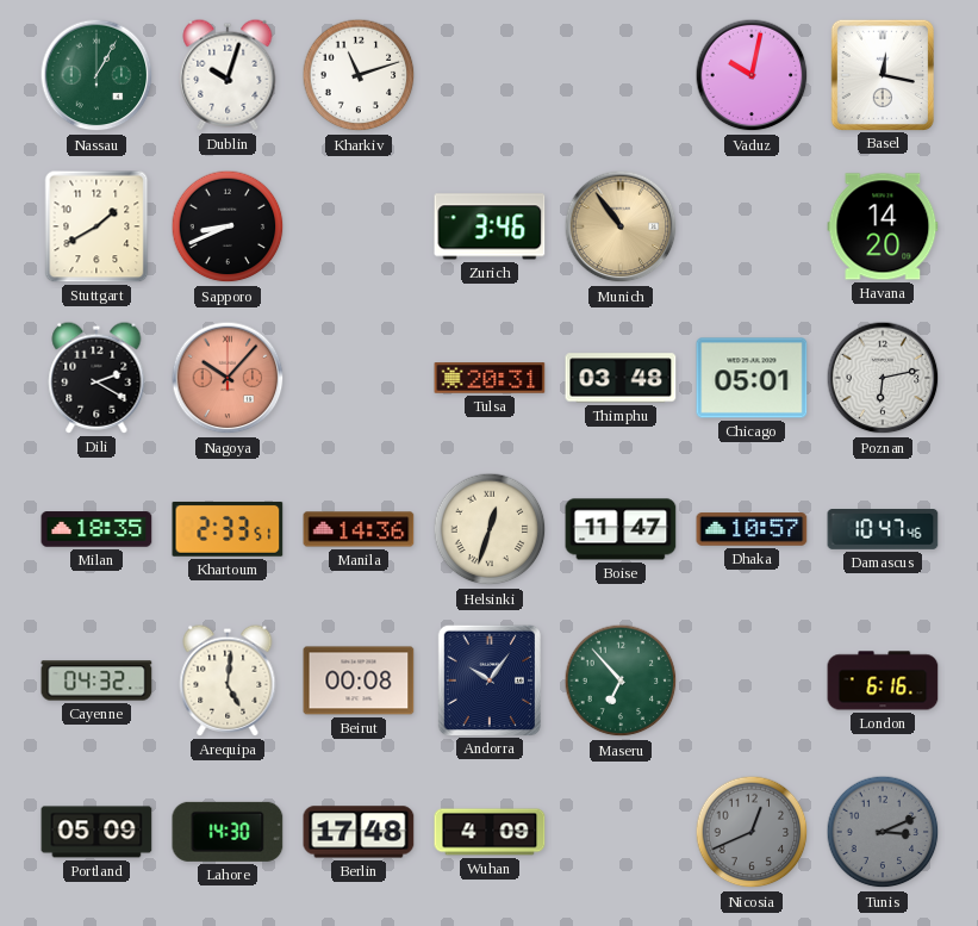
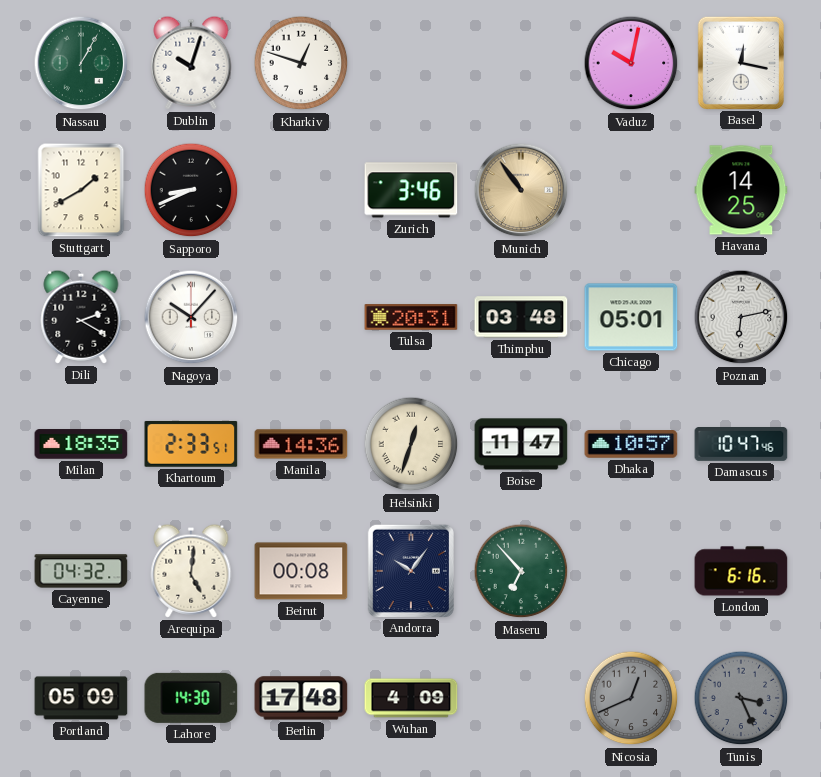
Kharkiv: 11:12 -> 12:48 (301, 63)
Havana: 14:20 -> 14:25 (741, 190)
Nagoya dial: salmon -> white (191, 317)
Tunis: 3:11 -> 3:26 (741, 698)
